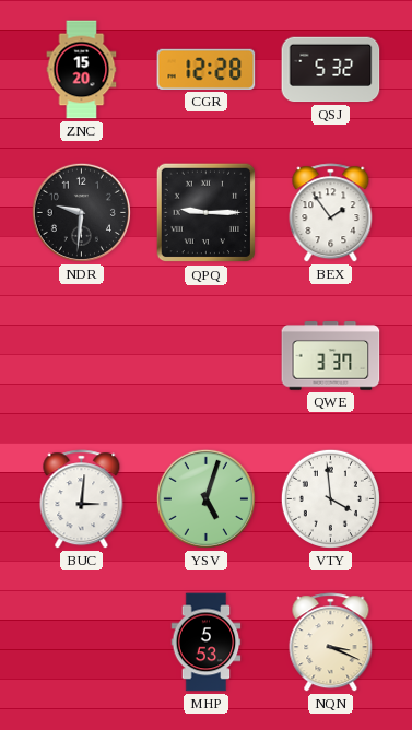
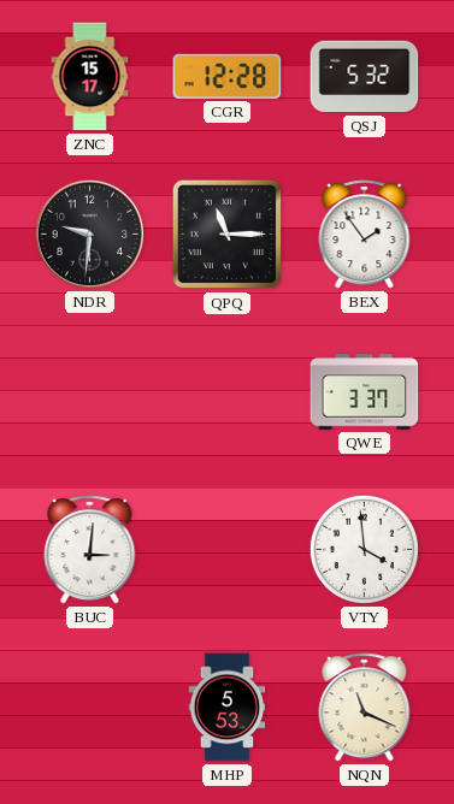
ZNC: 15:20 -> 15:17 (90, 77)
QPQ: 9:15 -> 11:15 (228, 235)
YSV: 5:03 -> none (205, 498)
NQN: 3:19 -> 11:19 (365, 708)
